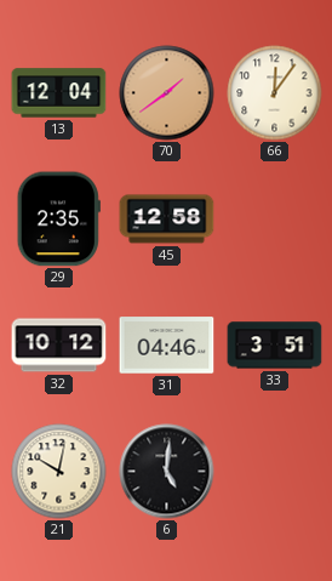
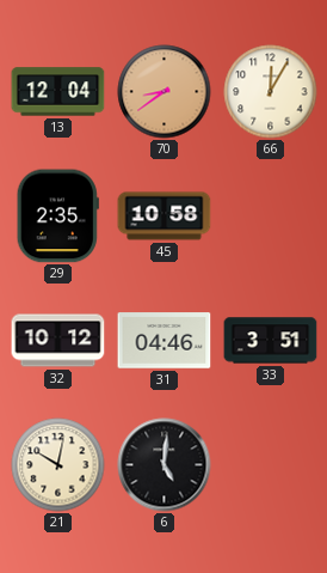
70: 1:39 -> 8:39 (165, 92)
66: 12:06 -> 12:05 (271, 92)
45: 12:58 -> 10:58 (165, 217)
